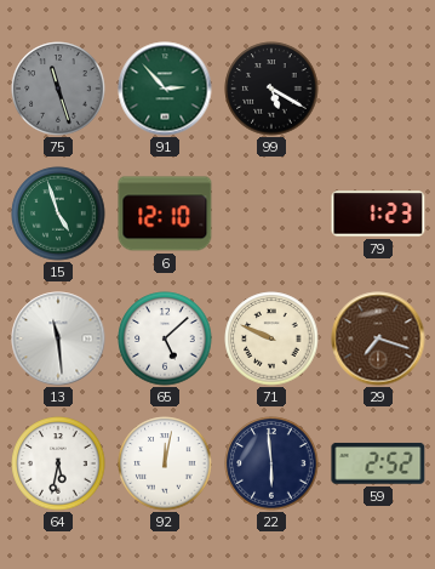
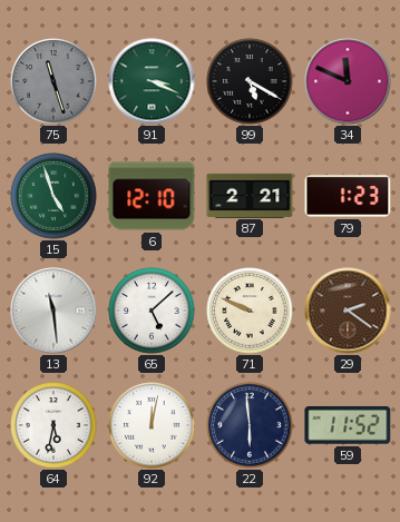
91: 2:53 -> 3:19 (152, 81)
34: none -> 11:49 (348, 81)
87: none -> 2:21 (250, 195)
29: 7:18 -> 2:21 (348, 311)
59: 2:52 -> 11:52 (348, 425)
